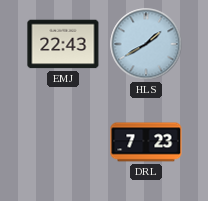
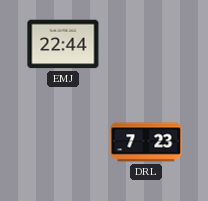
EMJ: 22:43 -> 22:44 (63, 44)
HLS: 1:40 -> none (146, 44)
